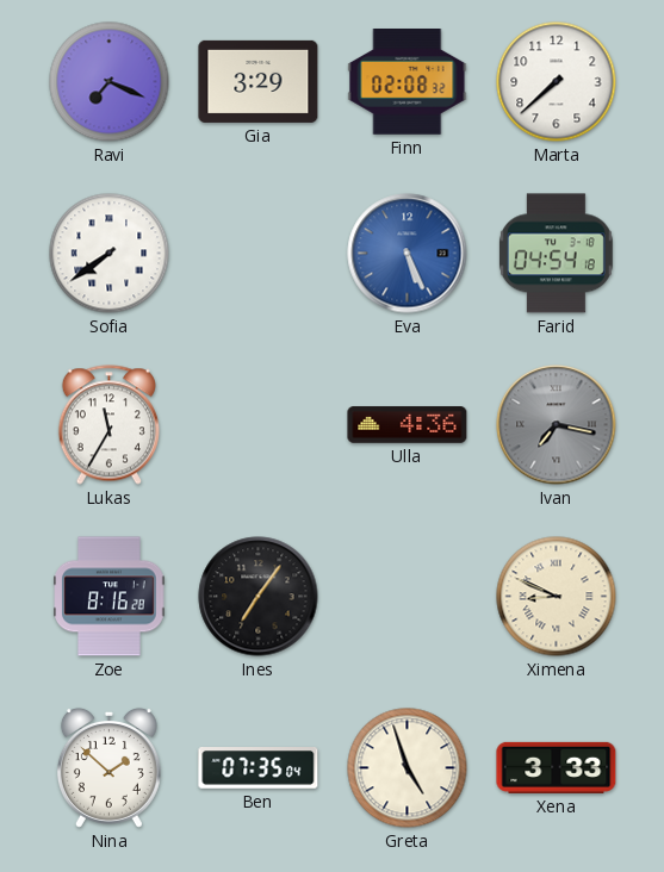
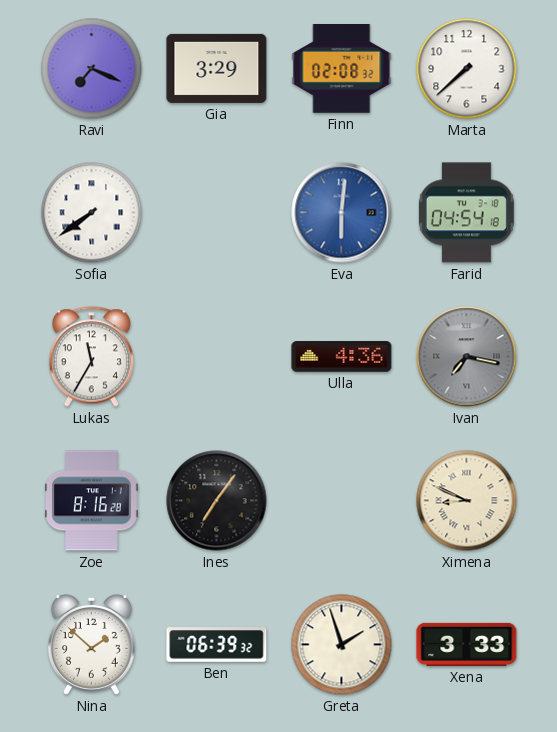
Eva: 5:26 -> 6:01 (342, 213)
Ben: 07:35 -> 06:39 (217, 645)
Greta: 4:57 -> 1:57 (342, 645)
